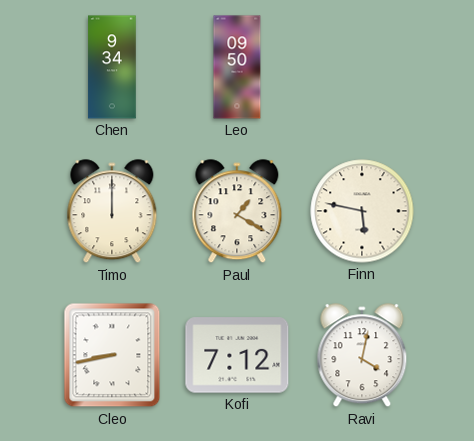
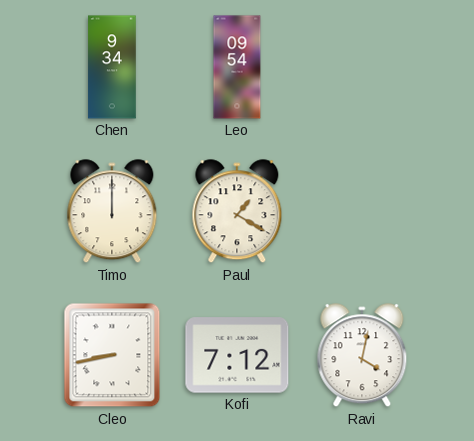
Leo: 09:50 -> 09:54 (237, 67)
Finn: 5:47 -> none (362, 211)
